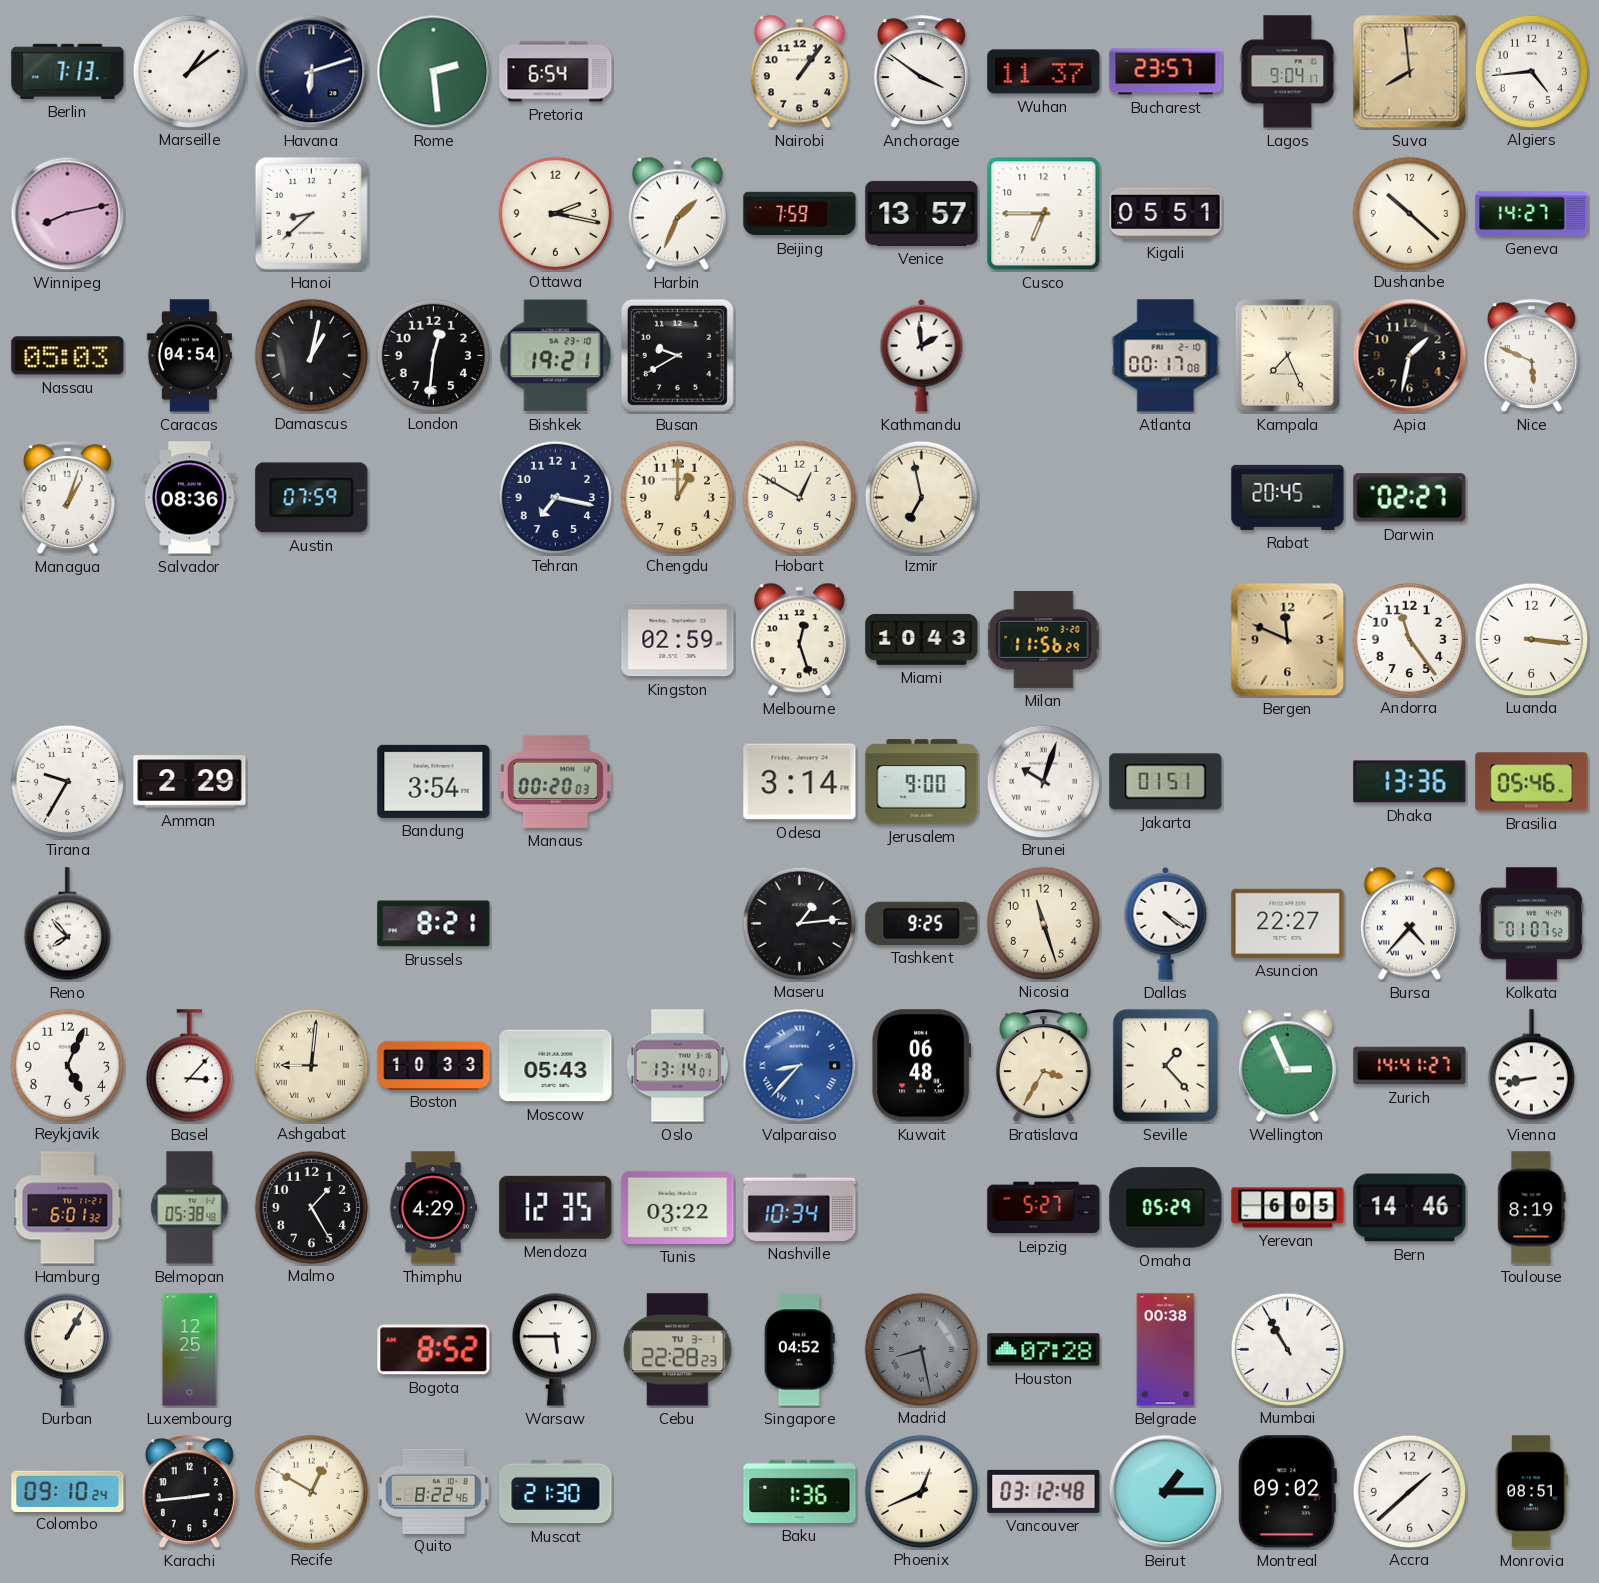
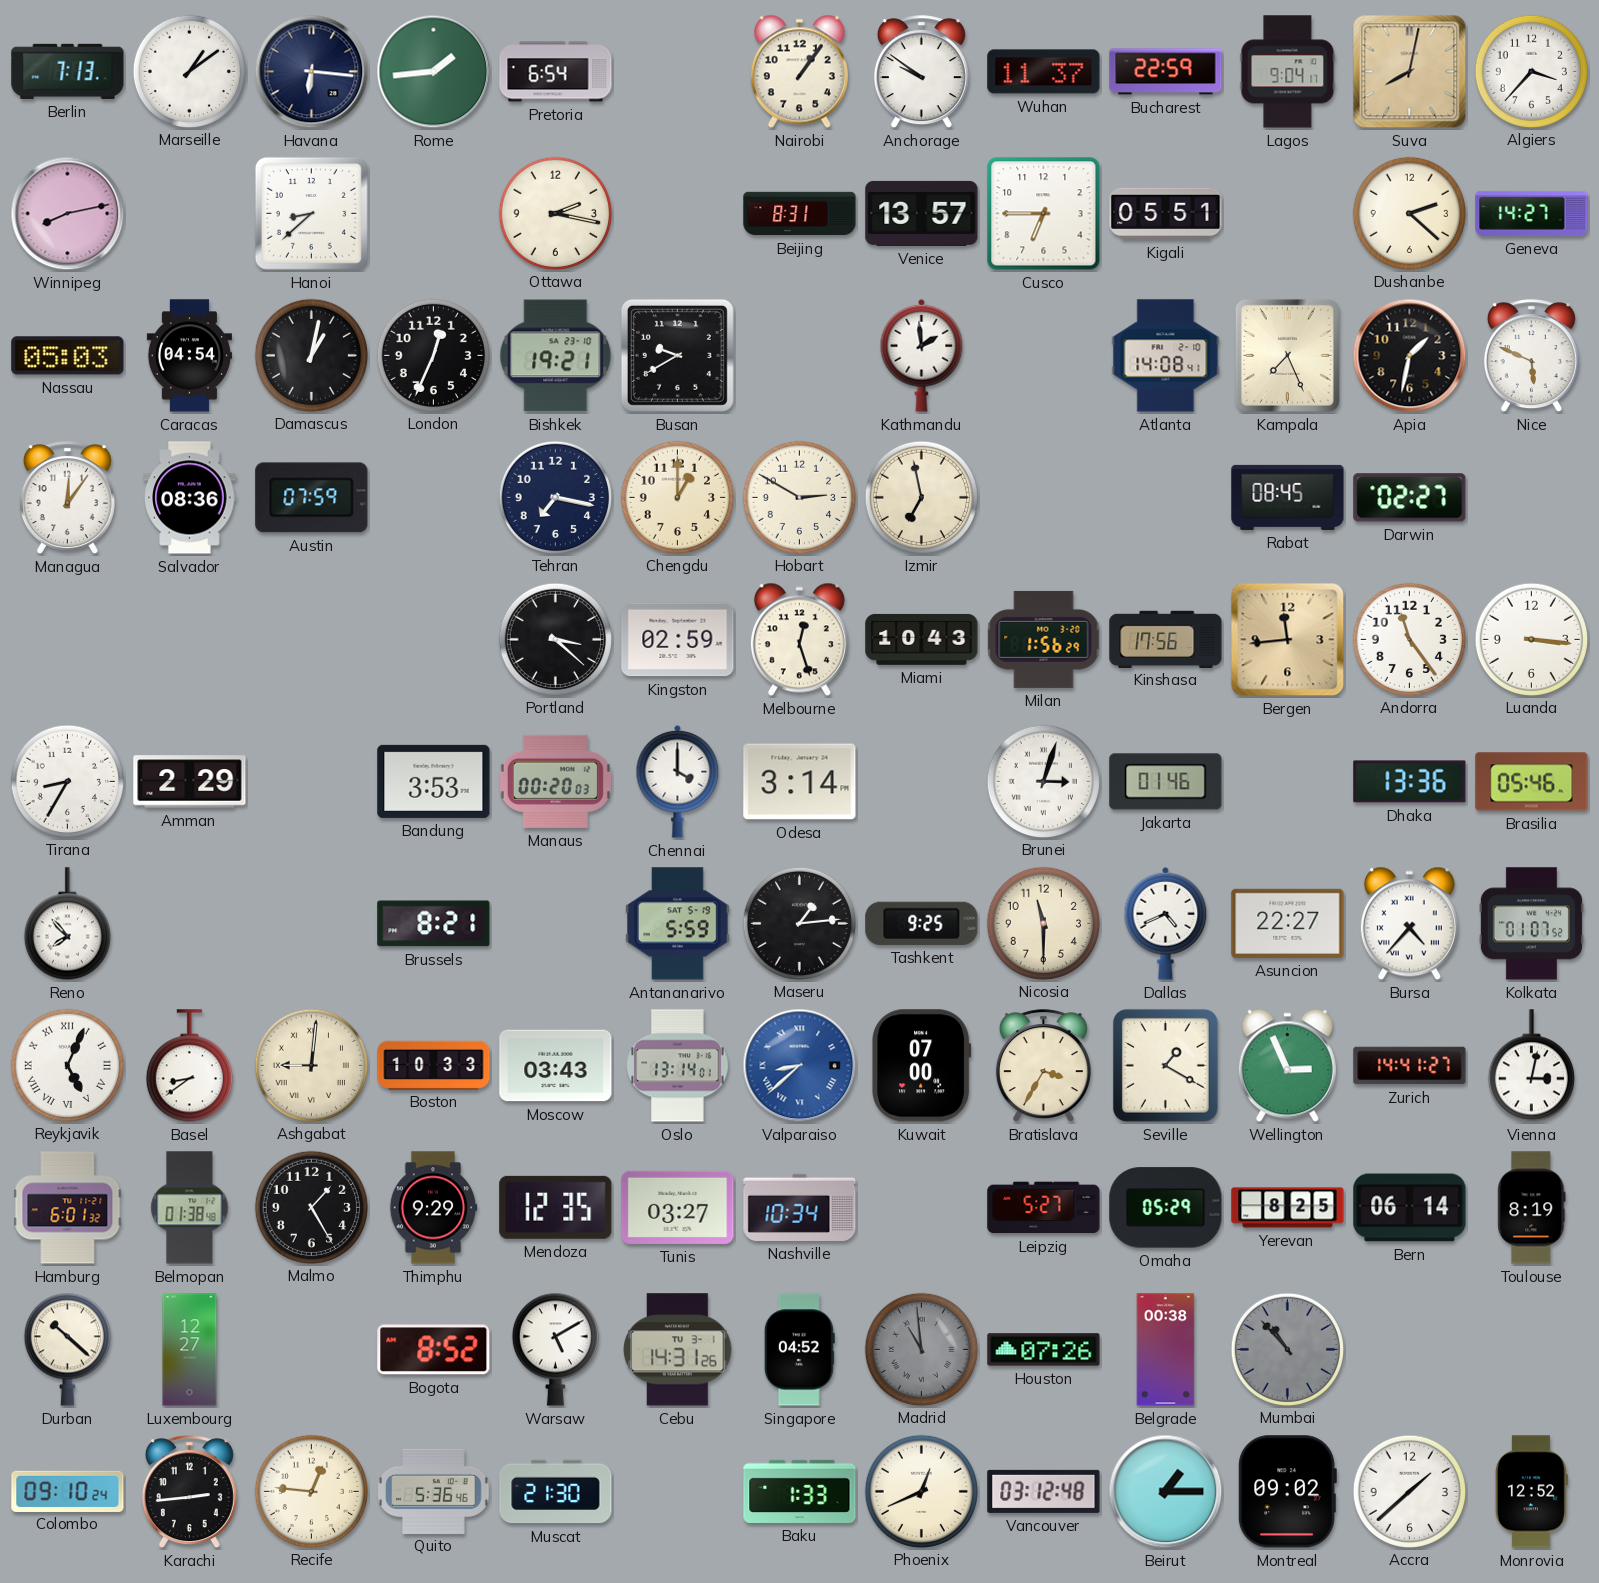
Havana: 6:12 -> 6:16 (312, 72)
Rome: 2:29 -> 1:44 (434, 72)
Anchorage: 3:51 -> 9:51 (921, 72)
Bucharest: 23:57 -> 22:59 (1166, 72)
Suva: 7:59 -> 8:02 (1410, 72)
Algiers: 4:44 -> 3:37 (1531, 71)
Harbin: 1:34 -> none (677, 214)
Beijing: 7:59 -> 8:31 (800, 214)
Dushanbe: 10:22 -> 2:22 (1409, 213)
London: 12:31 -> 12:34 (433, 355)
Atlanta: 00:17 -> 14:08 (1166, 356)
Managua: 1:03 -> 12:06 (67, 498)
Hobart: 12:50 -> 2:50 (799, 497)
Rabat: 20:45 -> 08:45 (1288, 497)
Portland: none -> 3:22 (555, 639)
Milan: 11:56 -> 1:56 (1044, 639)
Kinshasa: none -> 17:56 (1166, 639)
Bergen: 11:49 -> 11:44 (1288, 640)
Tirana: 9:35 -> 8:35 (67, 781)
Bandung: 3:54 -> 3:53 (434, 781)
Chennai: none -> 4:00 (678, 781)
Jerusalem: 9:00 -> none (922, 782)
Brunei: 10:03 -> 3:03 (1043, 781)
Jakarta: 01:51 -> 01:46 (1166, 782)
Antananarivo: none -> 5:59 (678, 924)
Nicosia: 11:27 -> 11:30 (1043, 923)
Dallas: 4:21 -> 4:41 (1166, 923)
Reykjavik numerals: Arabic -> Roman (67, 1065)
Basel: 3:07 -> 8:39 (189, 1066)
Moscow: 05:43 -> 03:43 (556, 1066)
Valparaiso: 8:37 -> 8:38 (800, 1066)
Kuwait: 06:48 -> 07:00 (922, 1066)
Seville: 1:23 -> 1:20 (1165, 1065)
Vienna: 8:43 -> 3:02 (1531, 1066)
Belmopan: 05:38 -> 01:38 (190, 1208)
Thimphu: 4:29 -> 9:29 (433, 1208)
Tunis: 03:22 -> 03:27 (678, 1207)
Yerevan: 6:05 -> 8:25 (1288, 1208)
Bern: 14:46 -> 06:14 (1410, 1208)
Durban: 1:05 -> 10:22 (67, 1349)
Luxembourg: 12:25 -> 12:27 (190, 1350)
Warsaw: 5:45 -> 5:10 (555, 1349)
Cebu: 22:28 -> 14:31 (678, 1350)
Madrid: 8:28 -> 10:59 (921, 1349)
Houston: 07:28 -> 07:26 (1044, 1350)
Mumbai: 10:55 -> 10:53 (1287, 1349)
Mumbai dial: white -> grey (1287, 1349)
Recife: 12:50 -> 12:46 (311, 1491)
Quito: 8:22 -> 5:36 (434, 1491)
Baku: 1:36 -> 1:33 (800, 1491)
Monrovia: 08:51 -> 12:52 (1531, 1492)
